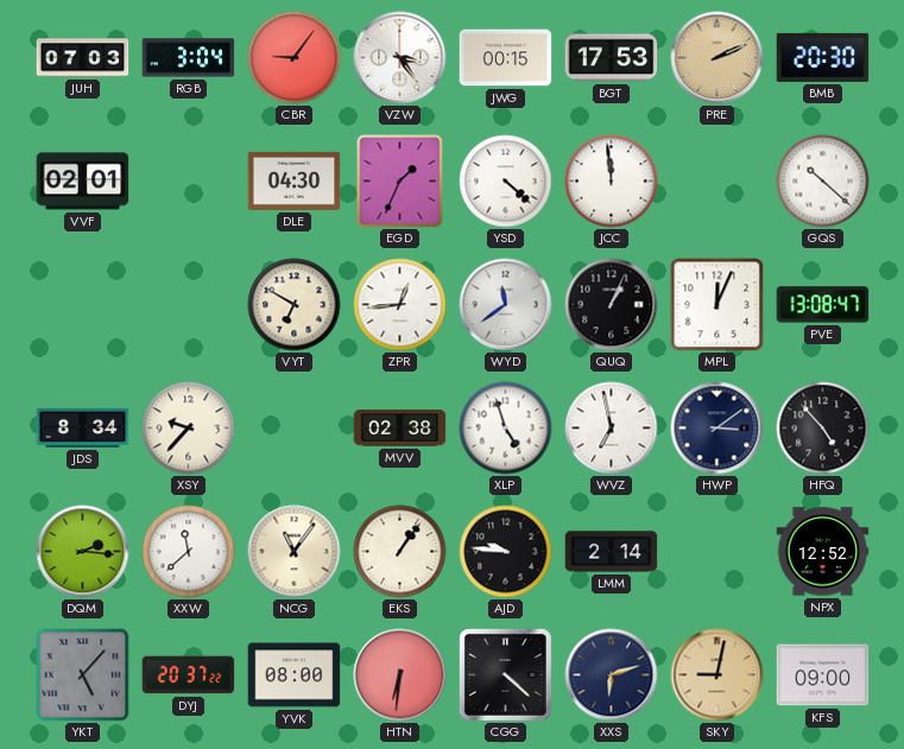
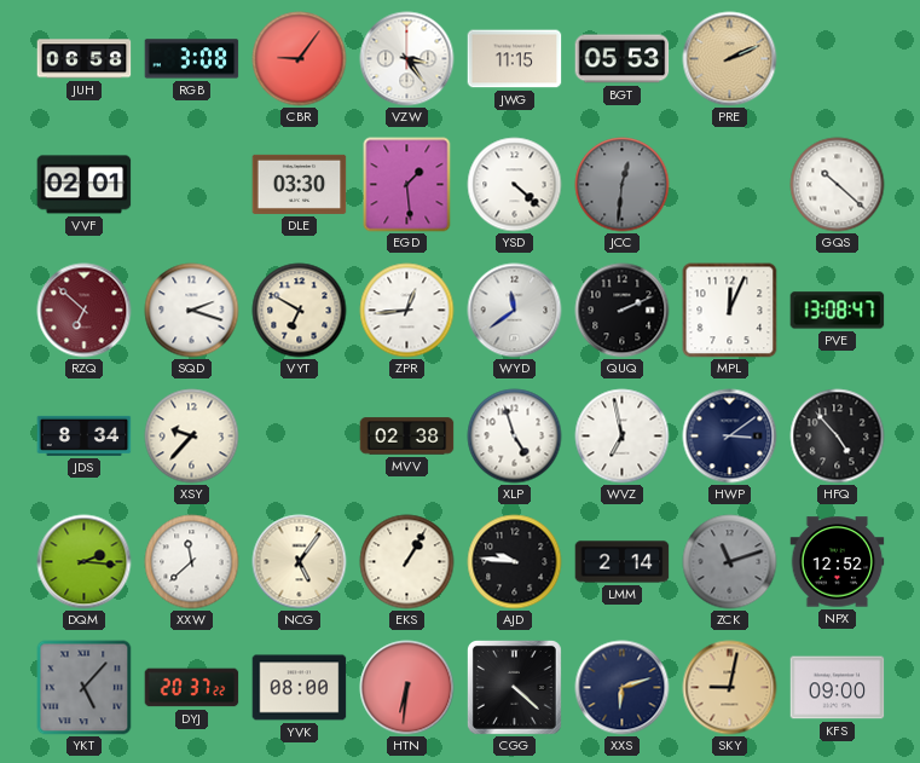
JUH: 07:03 -> 06:58 (85, 59)
RGB: 3:04 -> 3:08 (192, 59)
JWG: 00:15 -> 11:15 (515, 59)
BGT: 17:53 -> 05:53 (623, 59)
BMB: 20:30 -> none (823, 57)
DLE: 04:30 -> 03:30 (300, 184)
EGD: 1:34 -> 1:29 (407, 185)
JCC: 11:59 -> 12:31 (623, 185)
JCC dial: white -> grey (623, 185)
RZQ: none -> 6:52 (85, 311)
SQD: none -> 2:18 (192, 311)
QUQ: 1:04 -> 2:11 (623, 311)
NCG: 11:06 -> 5:06 (300, 562)
EKS: 1:06 -> 1:05 (407, 562)
ZCK: none -> 11:12 (730, 562)
